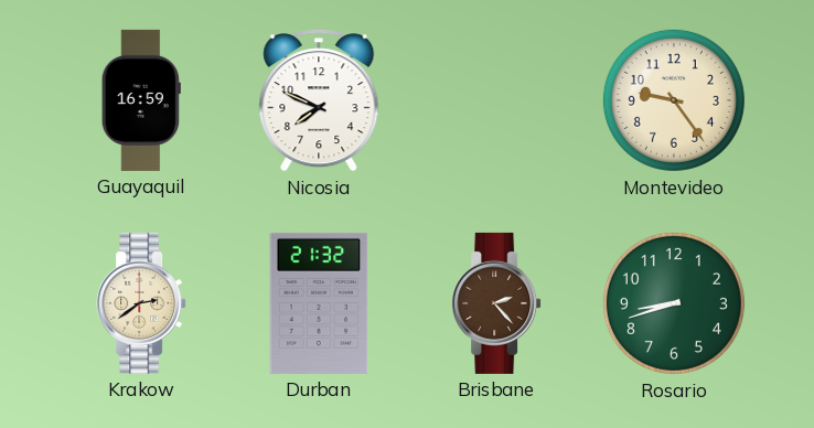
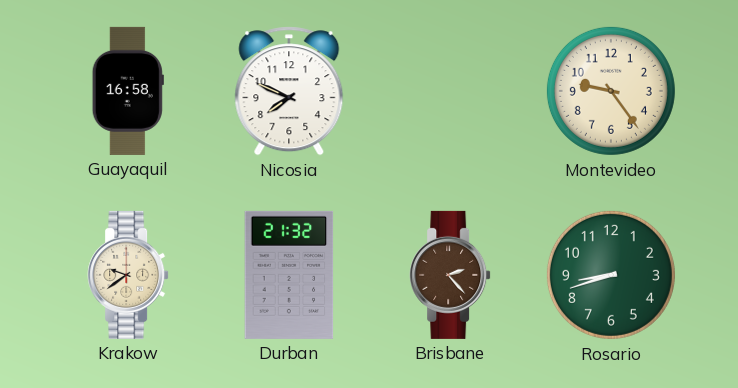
Guayaquil: 16:59 -> 16:58 (128, 91)
Krakow: 2:39 -> 9:39 (128, 275)
